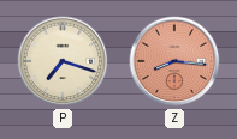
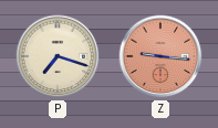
Z: 8:16 -> 9:16 (160, 56)
